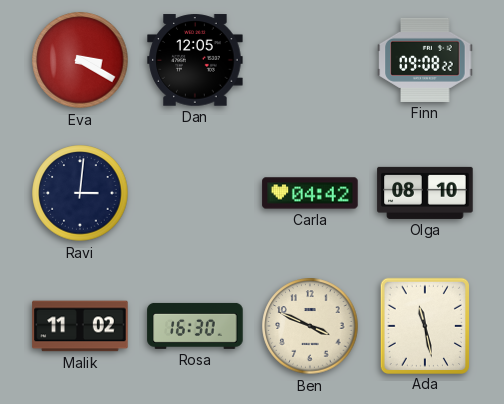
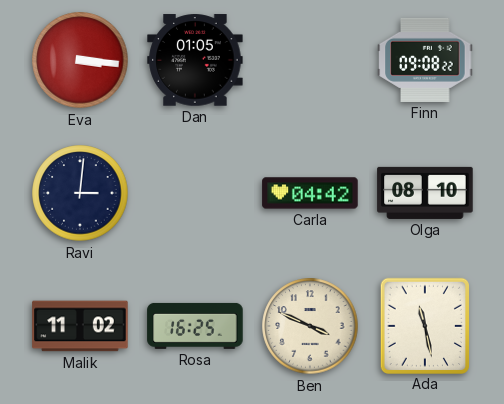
Eva: 3:20 -> 3:16 (80, 60)
Dan: 12:05 -> 01:05 (195, 60)
Rosa: 16:30 -> 16:25 (195, 326)
